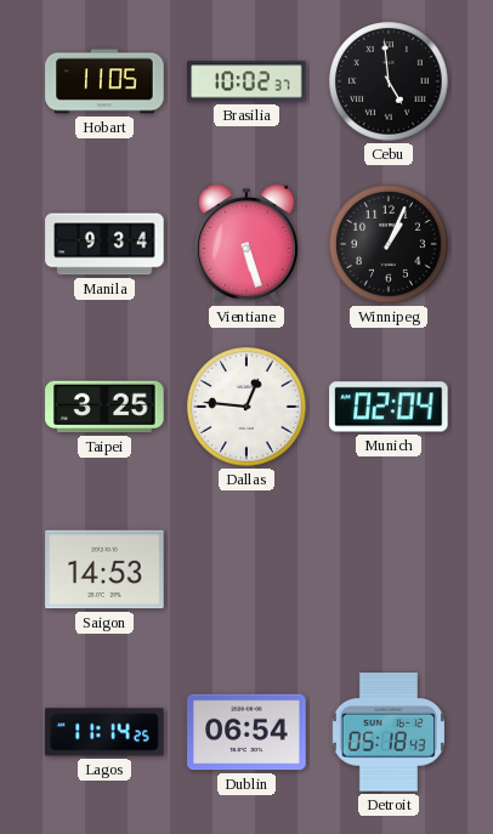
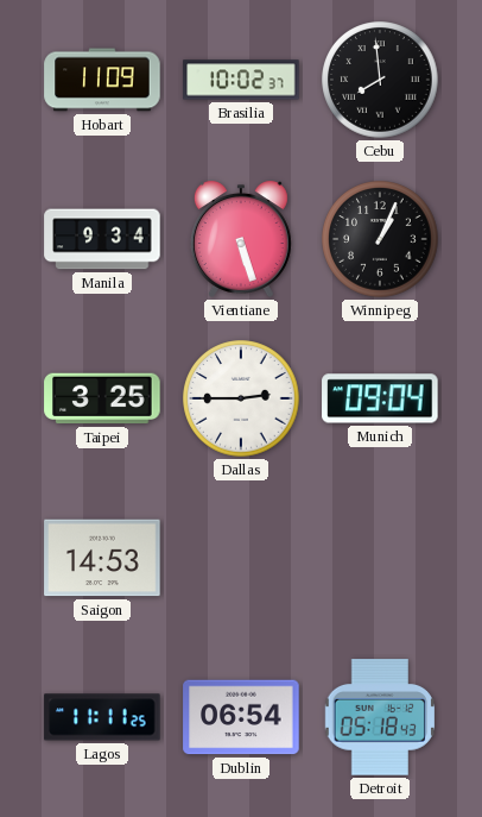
Hobart: 11:05 -> 11:09 (102, 80)
Cebu: 4:59 -> 7:59 (380, 80)
Dallas: 12:46 -> 2:45 (241, 398)
Munich: 02:04 -> 09:04 (380, 398)
Lagos: 11:14 -> 11:11 (102, 717)
